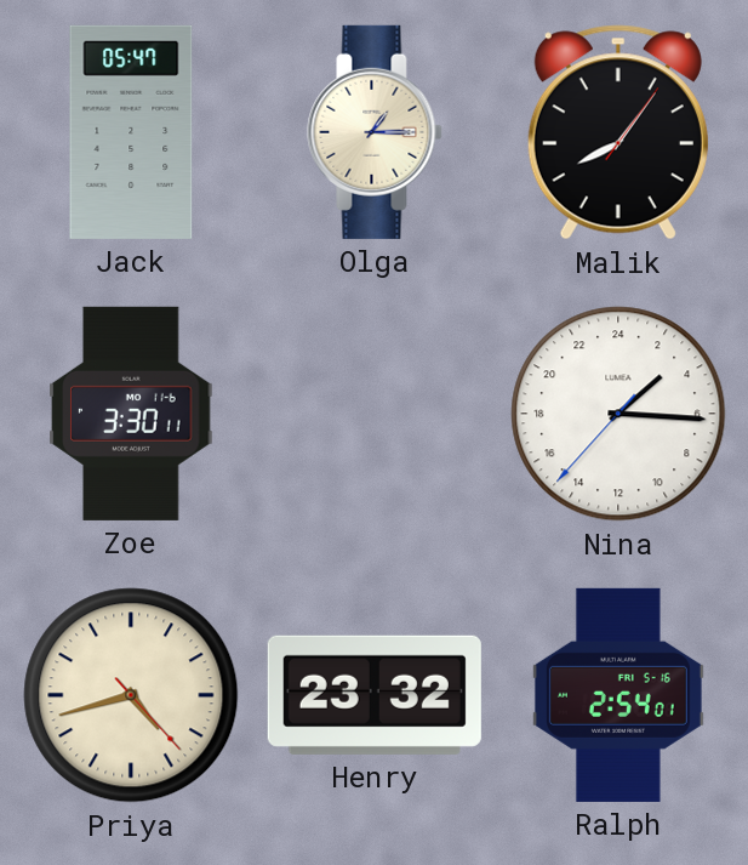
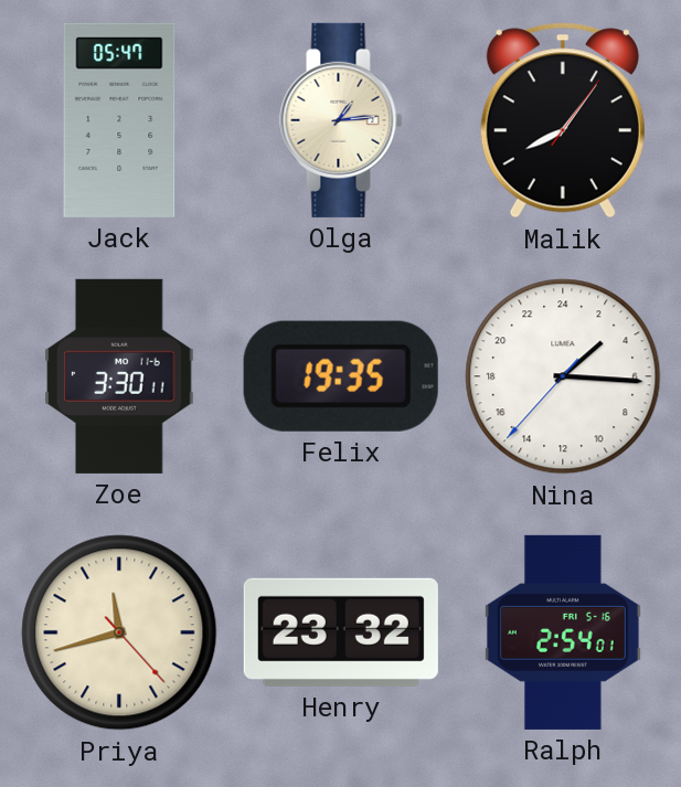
Olga: 1:15 -> 1:14 (341, 120)
Felix: none -> 19:35 (341, 376)
Priya: 4:42 -> 11:42 (119, 632)
